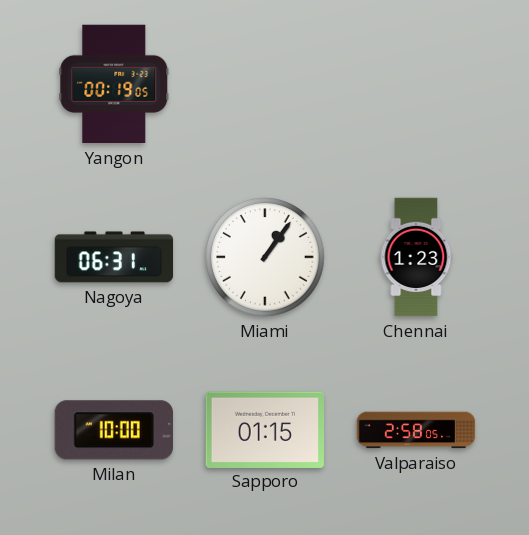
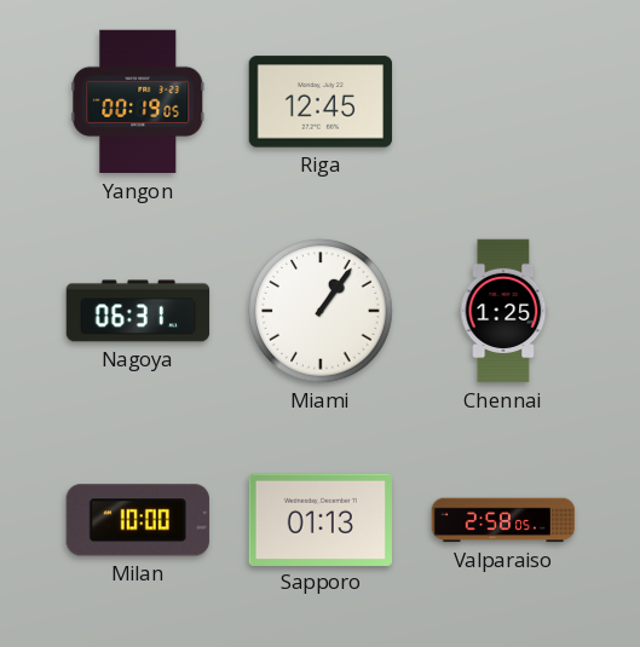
Riga: none -> 12:45 (321, 102)
Chennai: 1:23 -> 1:25 (503, 311)
Sapporo: 01:15 -> 01:13 (319, 519)
